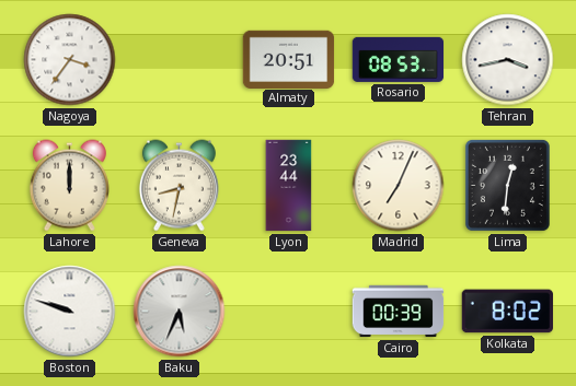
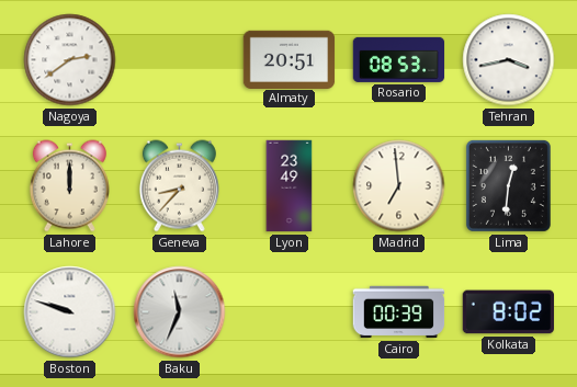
Nagoya: 3:36 -> 2:39 (70, 60)
Geneva: 8:32 -> 8:37 (179, 186)
Lyon: 23:44 -> 23:49 (290, 186)
Madrid: 7:04 -> 6:59 (399, 186)
Baku: 5:34 -> 11:34 (180, 312)
